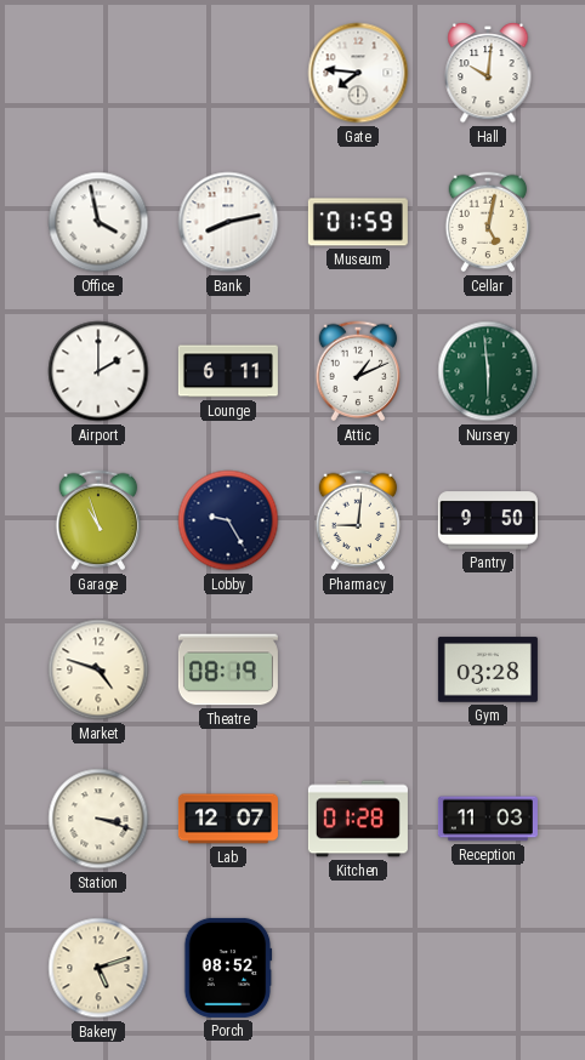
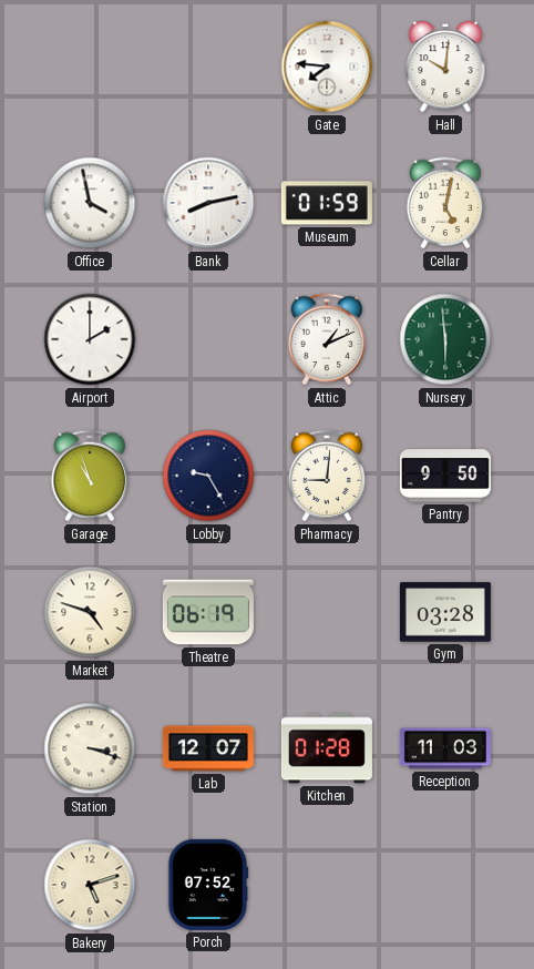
Lounge: 6:11 -> none (228, 371)
Theatre: 08:19 -> 06:19 (208, 612)
Porch: 08:52 -> 07:52 (208, 885)
